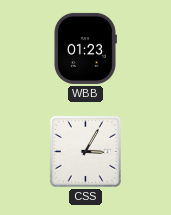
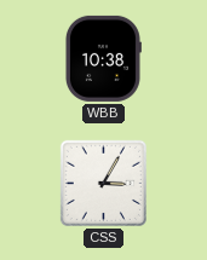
WBB: 01:23 -> 10:38 (103, 58)
